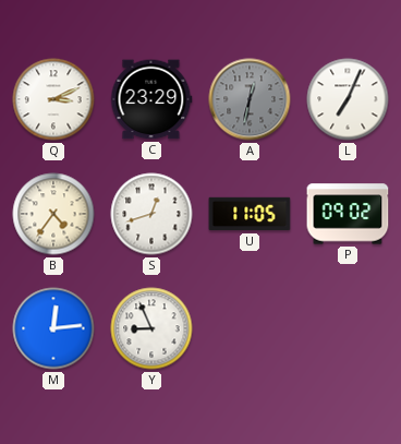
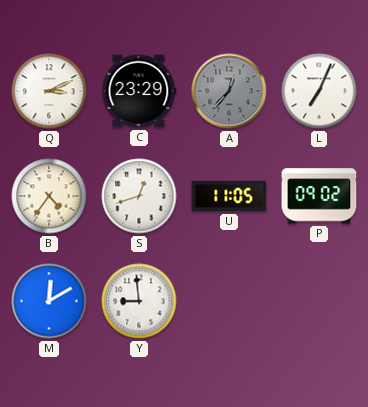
A: 12:32 -> 12:37 (229, 91)
M: 12:14 -> 12:10 (49, 301)
Y: 8:56 -> 8:59 (139, 301)
